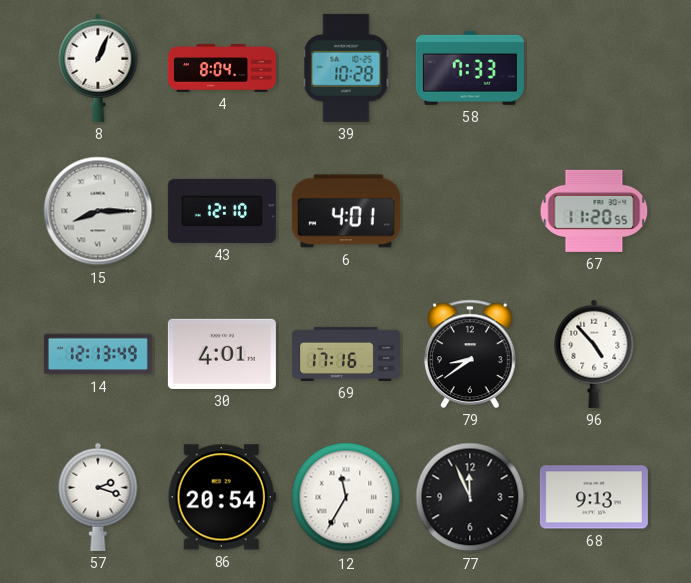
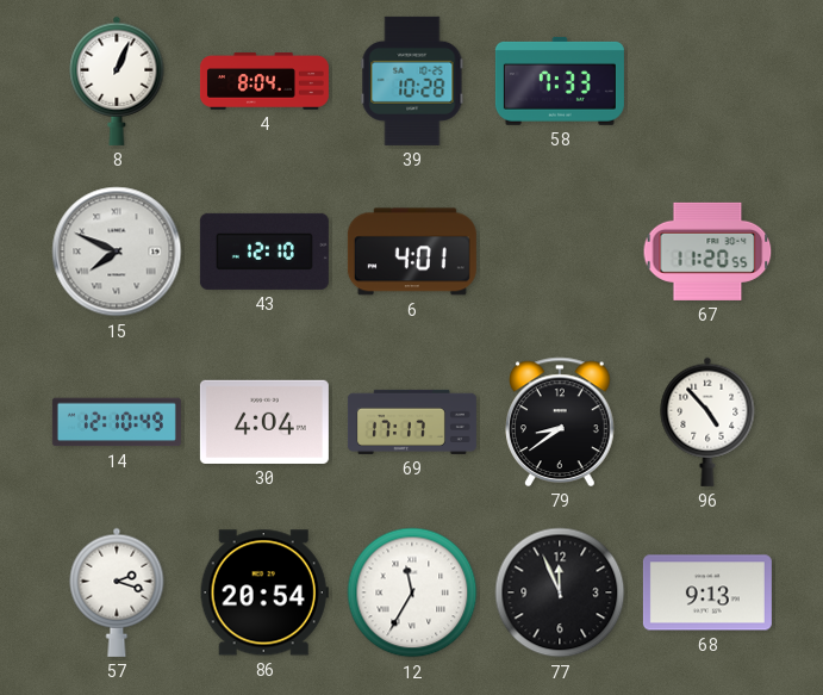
15: 8:15 -> 7:49 (117, 252)
14: 12:13 -> 12:10 (117, 422)
30: 4:01 -> 4:04 (264, 422)
69: 17:16 -> 17:17 (412, 422)
